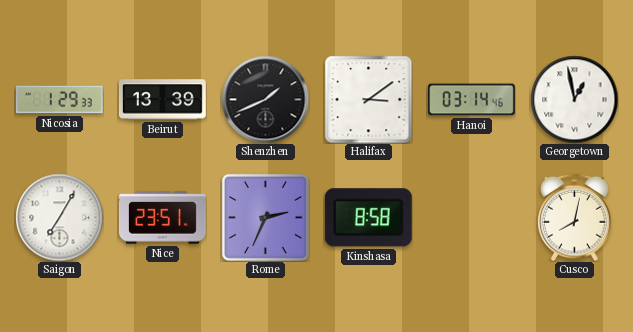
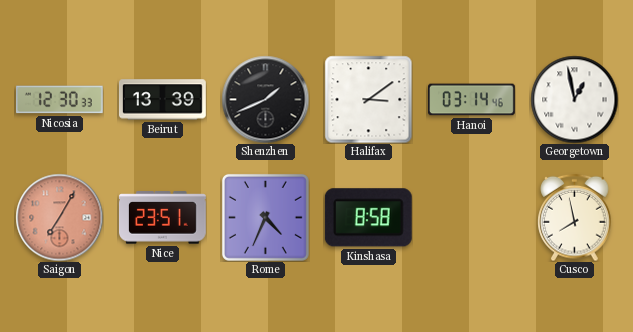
Nicosia: 1:29 -> 12:30 (59, 100)
Saigon dial: white -> salmon (59, 217)
Rome: 2:34 -> 4:34 (265, 217)
Cusco: 8:02 -> 7:58 (575, 217)
